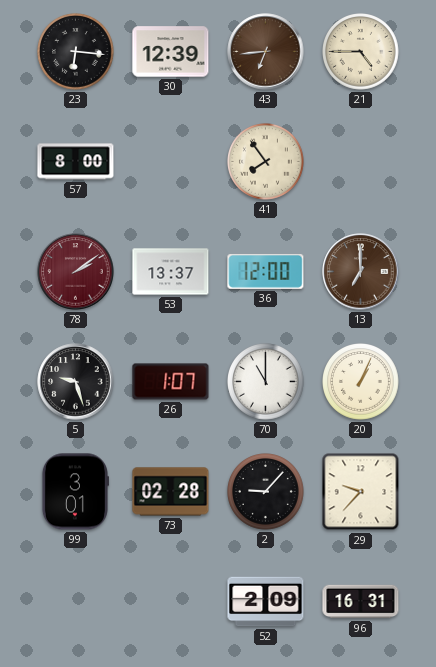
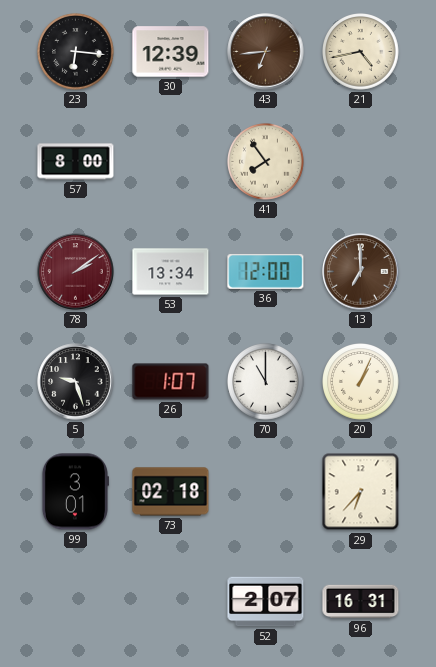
21: 4:45 -> 4:43 (361, 52)
53: 13:37 -> 13:34 (171, 272)
73: 02:28 -> 02:18 (171, 492)
2: 9:07 -> none (266, 492)
29: 9:37 -> 6:37 (361, 492)
52: 2:09 -> 2:07 (266, 602)
